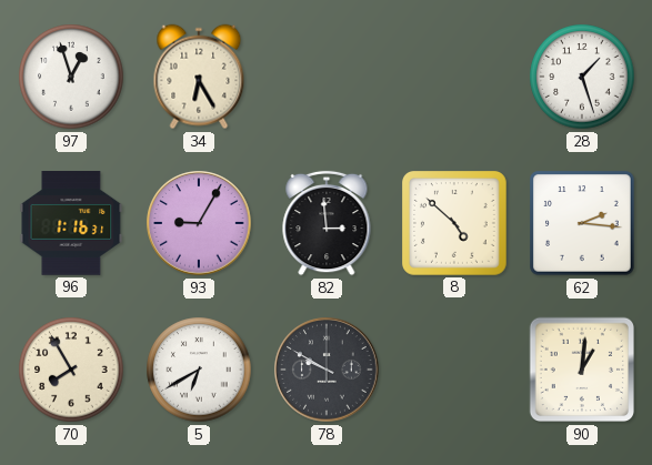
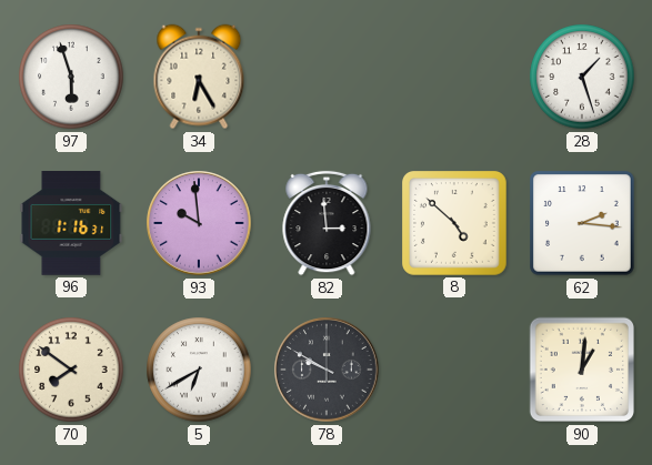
97: 12:57 -> 5:57 (71, 77)
93: 9:05 -> 9:59 (199, 223)
70: 7:55 -> 7:51 (71, 370)
